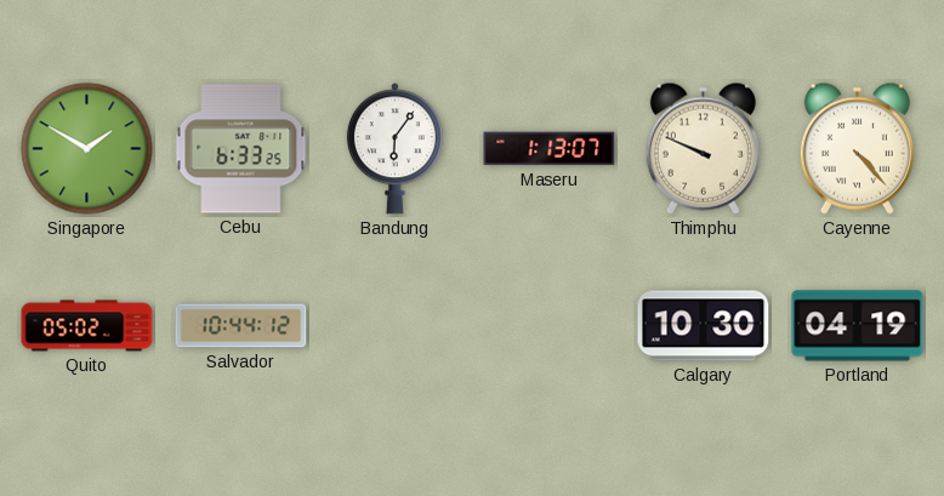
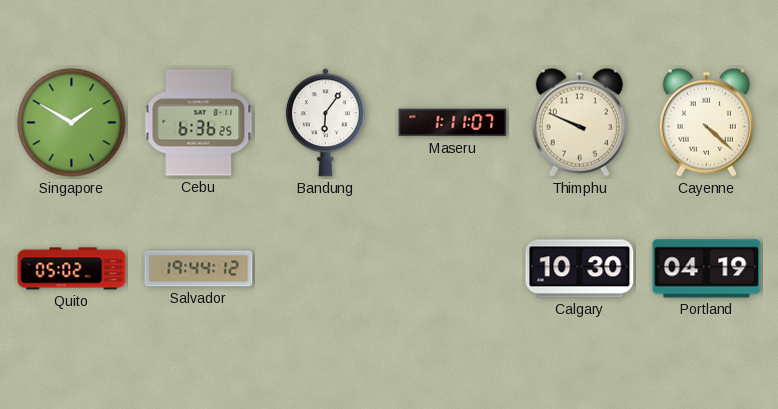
Cebu: 6:33 -> 6:36 (199, 123)
Maseru: 1:13 -> 1:11 (453, 123)
Cayenne: 4:23 -> 4:22 (706, 122)
Salvador: 10:44 -> 19:44 (199, 269)
